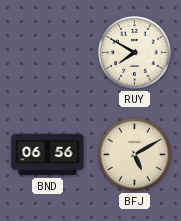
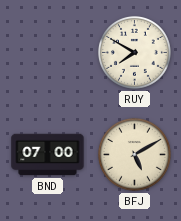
BND: 06:56 -> 07:00 (48, 155)
